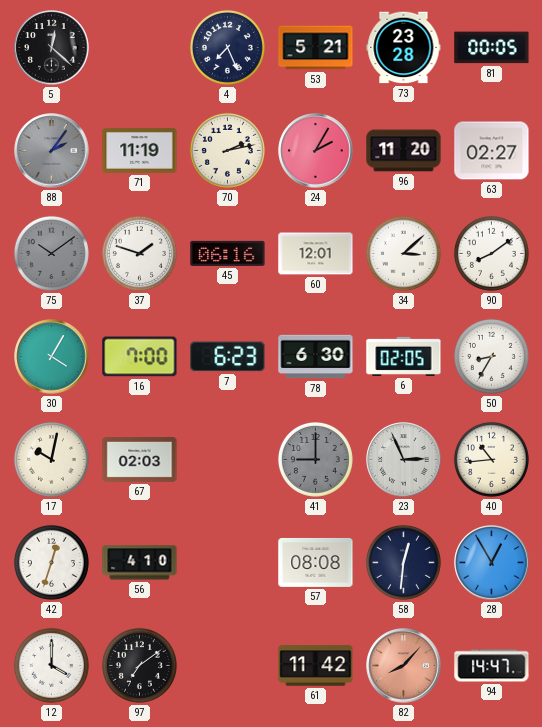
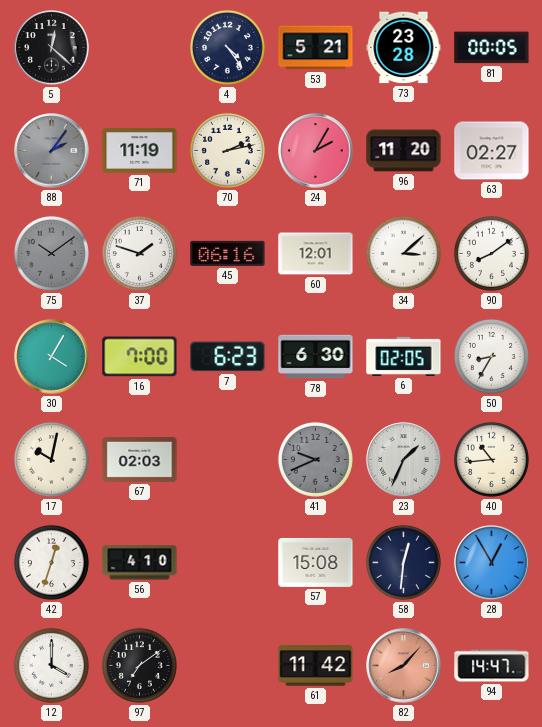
4: 7:26 -> 4:24 (227, 47)
41: 9:00 -> 9:41 (315, 459)
23: 2:56 -> 1:34 (404, 460)
57: 08:08 -> 15:08 (316, 562)
